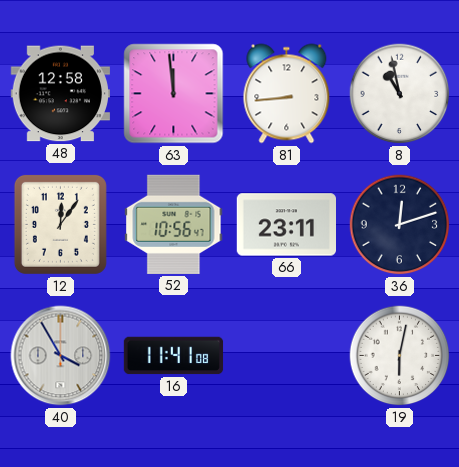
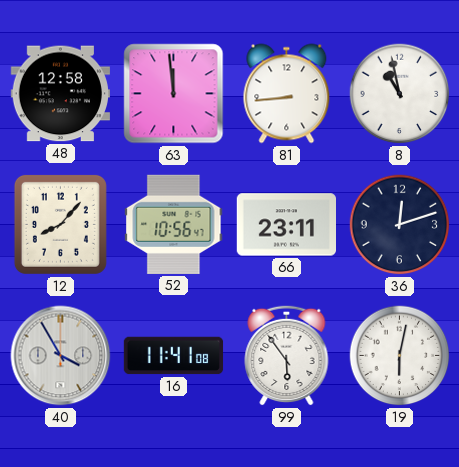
12: 12:06 -> 8:07 (60, 224)
99: none -> 5:54 (287, 355)
